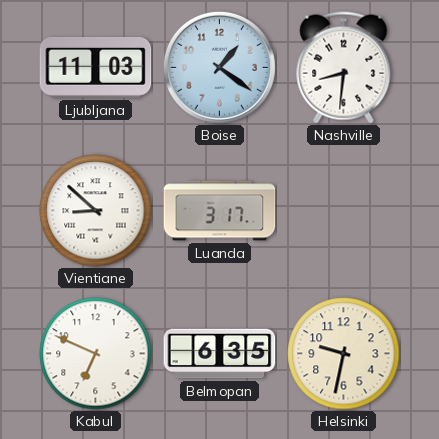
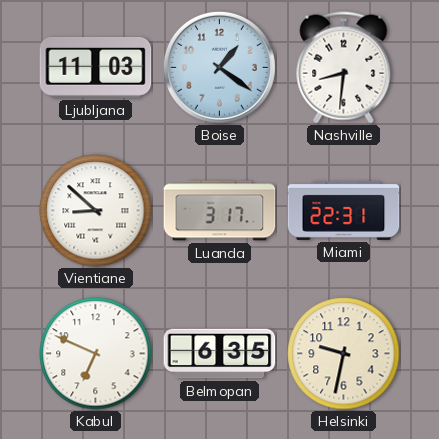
Miami: none -> 22:31 (344, 210)
